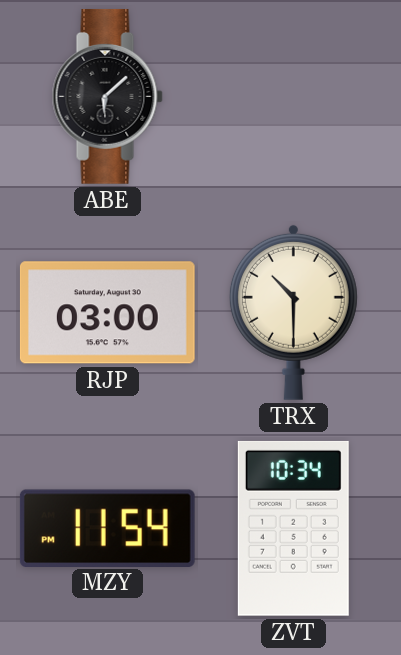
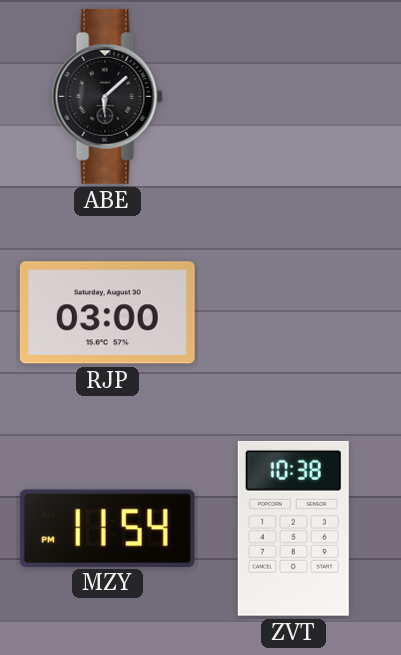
TRX: 10:30 -> none (293, 312)
ZVT: 10:34 -> 10:38 (293, 528)
